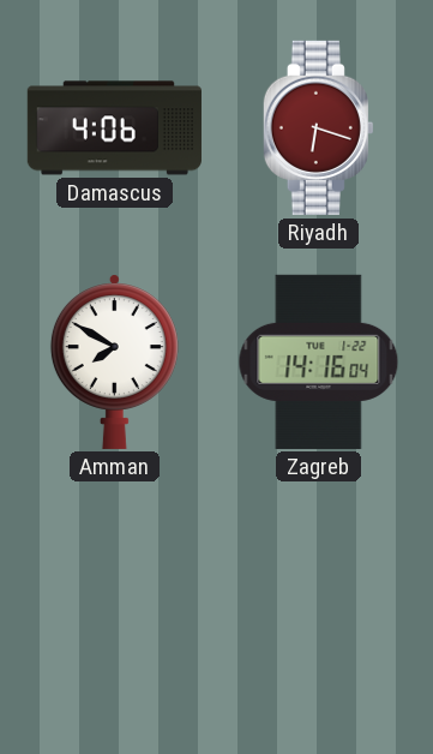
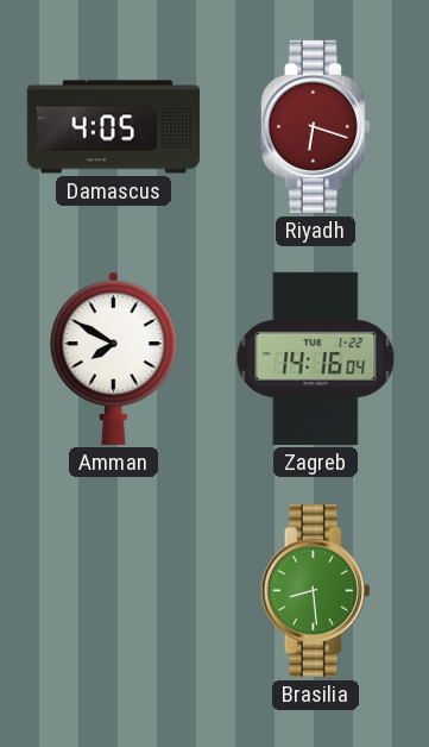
Damascus: 4:06 -> 4:05 (113, 127)
Brasilia: none -> 8:29 (315, 590)
